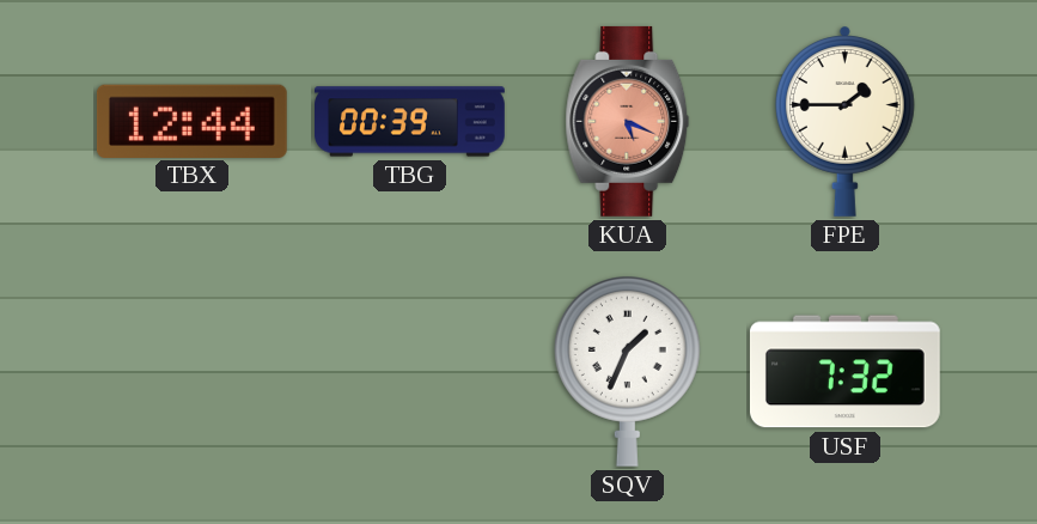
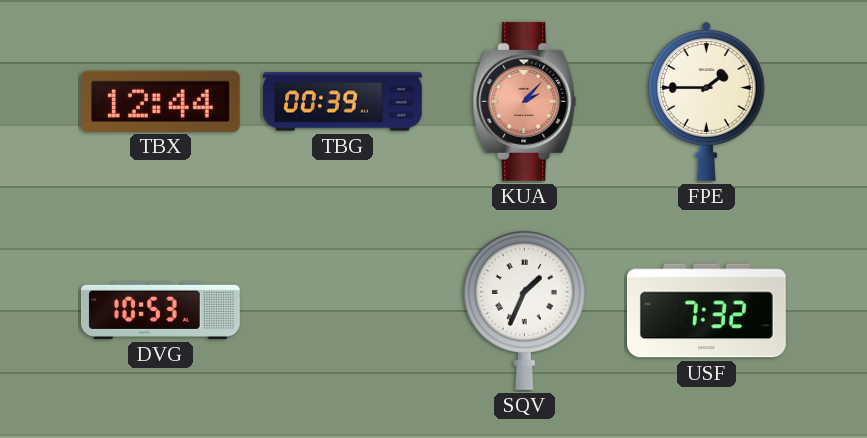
KUA: 5:19 -> 2:07 (525, 101)
DVG: none -> 10:53 (160, 310)
